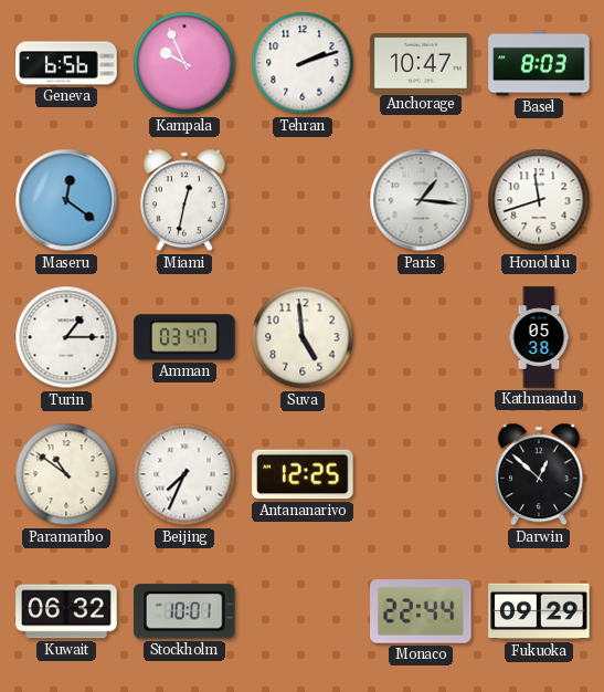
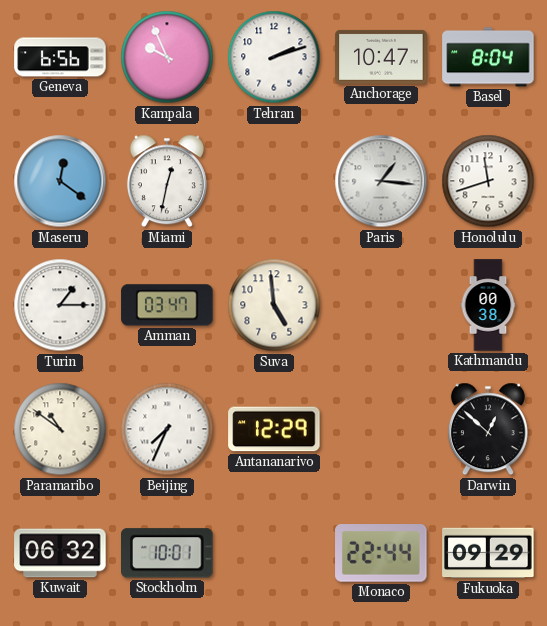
Basel: 8:03 -> 8:04 (488, 57)
Kathmandu: 05:38 -> 00:38 (488, 305)
Antananarivo: 12:25 -> 12:29 (274, 429)
